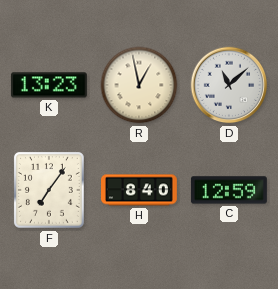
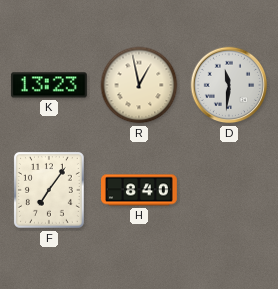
D: 11:08 -> 11:31 (229, 85)
C: 12:59 -> none (229, 190)
